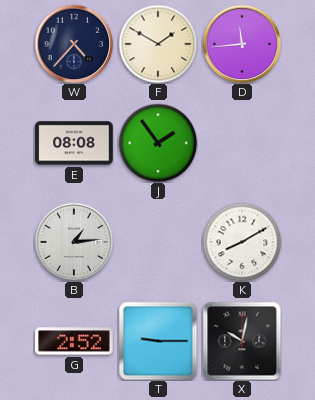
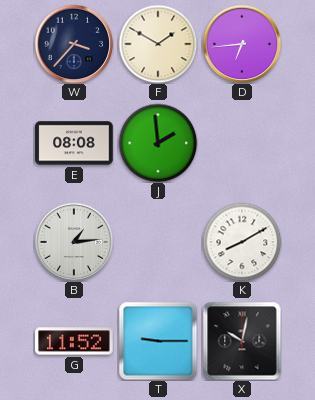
W: 4:37 -> 3:37 (74, 44)
D: 11:44 -> 6:44 (242, 44)
J: 1:54 -> 1:59 (158, 143)
G: 2:52 -> 11:52 (74, 341)
